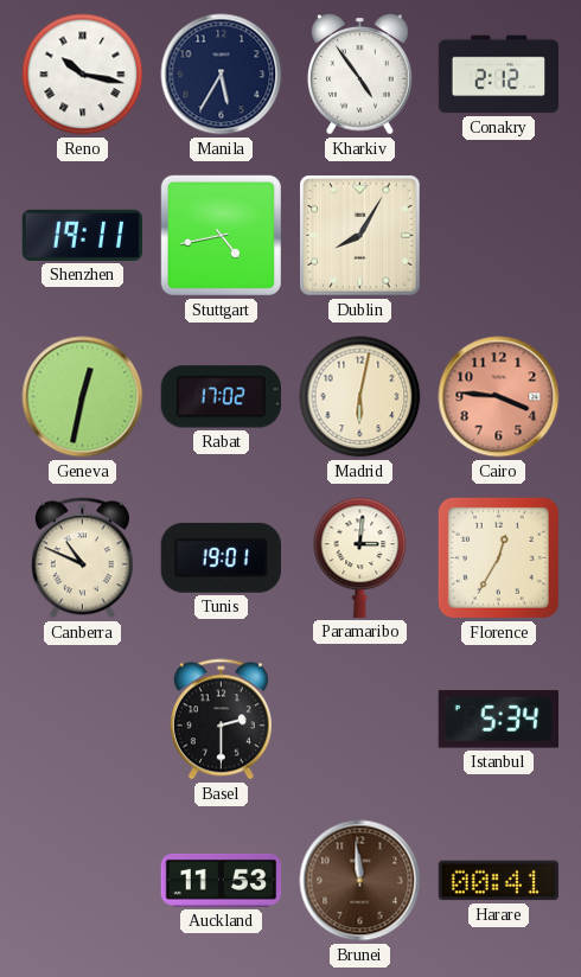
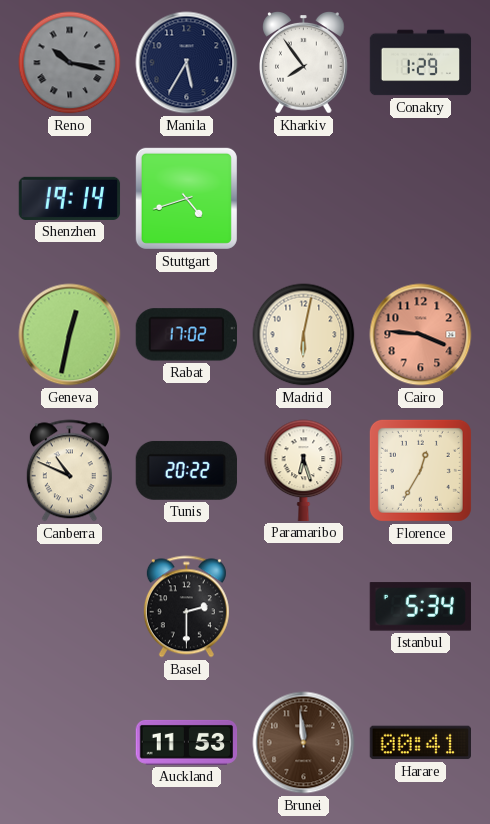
Reno dial: white -> grey (70, 63)
Kharkiv: 4:54 -> 7:54 (304, 63)
Conakry: 2:12 -> 1:29 (421, 63)
Shenzhen: 19:11 -> 19:14 (70, 198)
Stuttgart: 4:43 -> 4:42 (186, 198)
Dublin: 8:05 -> none (360, 236)
Tunis: 19:01 -> 20:22 (186, 470)
Paramaribo: 3:01 -> 6:27 (304, 470)
